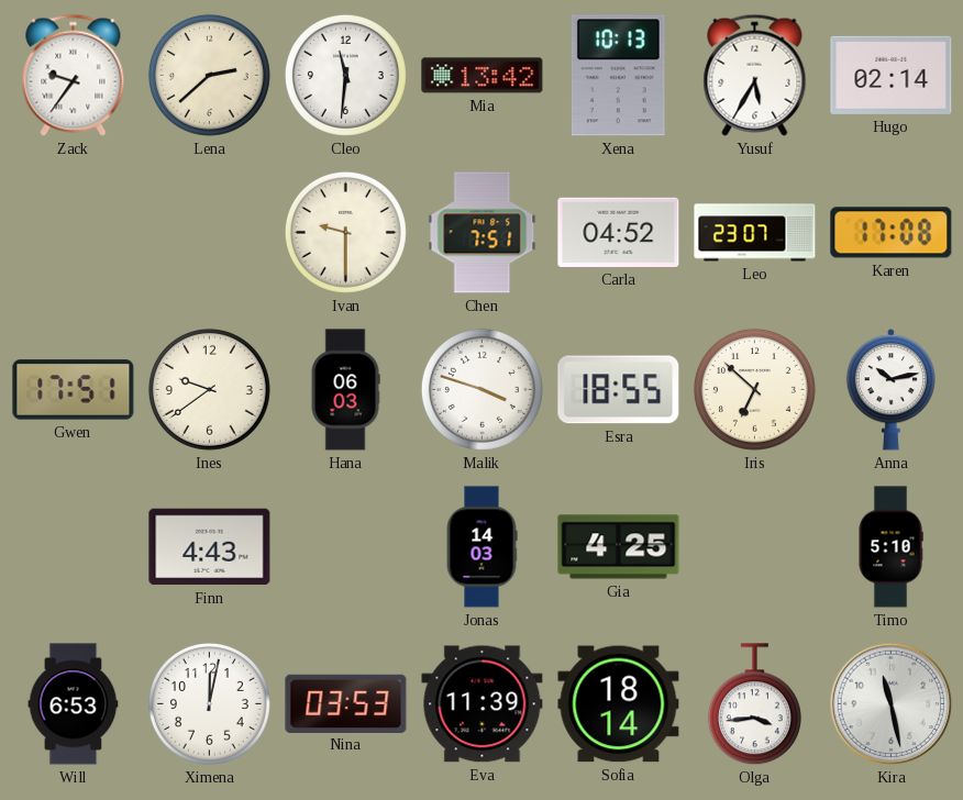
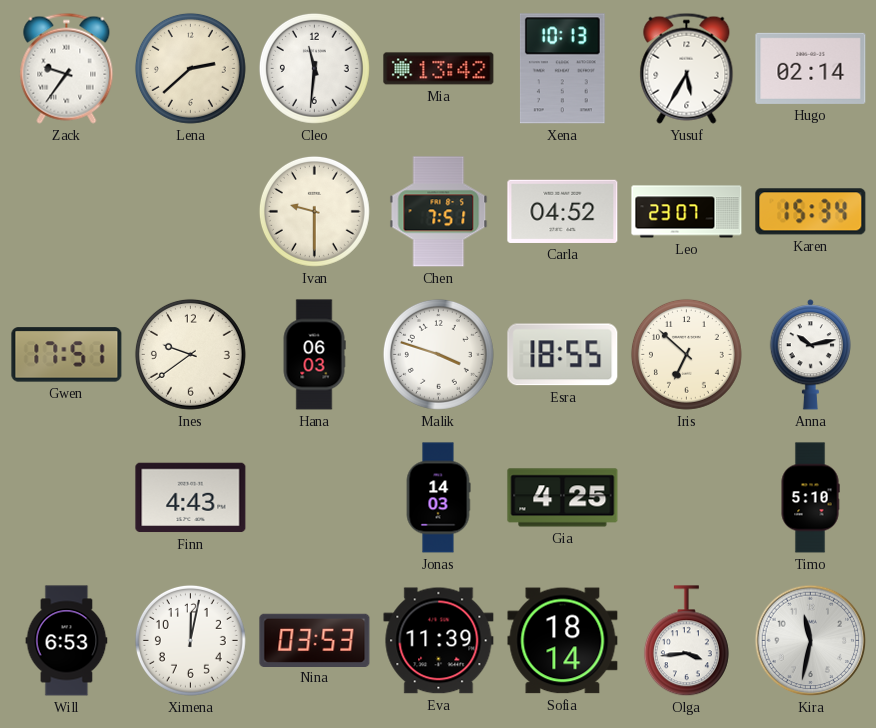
Karen: 17:08 -> 15:34 (811, 212)
Kira: 11:28 -> 11:32 (811, 641)
